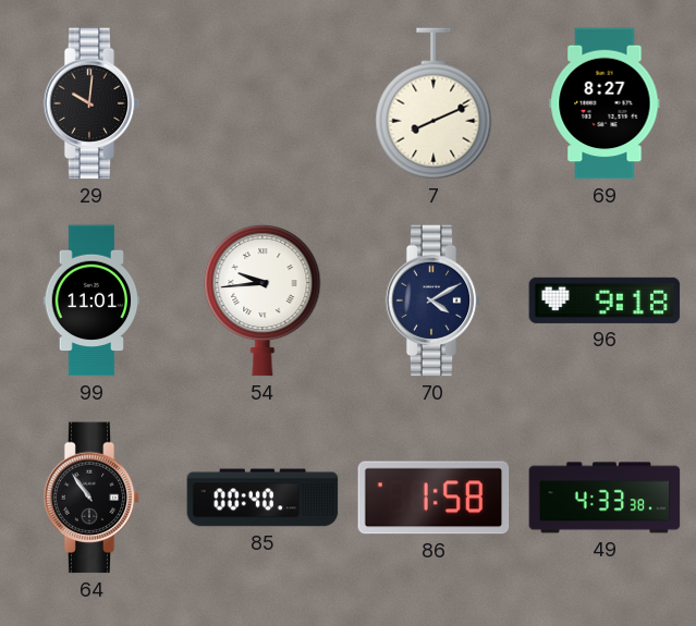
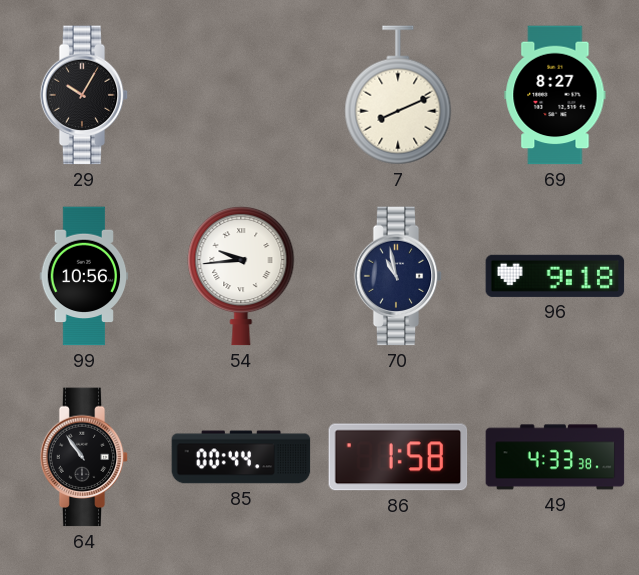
29: 10:01 -> 10:05 (84, 95)
99: 11:01 -> 10:56 (84, 276)
70: 4:10 -> 10:58 (398, 276)
85: 00:40 -> 00:44 (241, 457)
